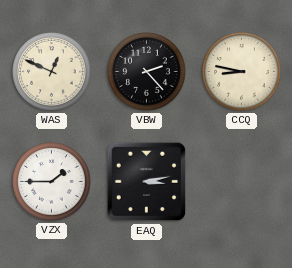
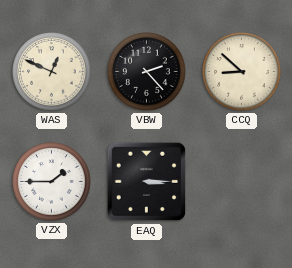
CCQ: 8:47 -> 8:52 (242, 72)
EAQ: 3:13 -> 3:15 (147, 182)
